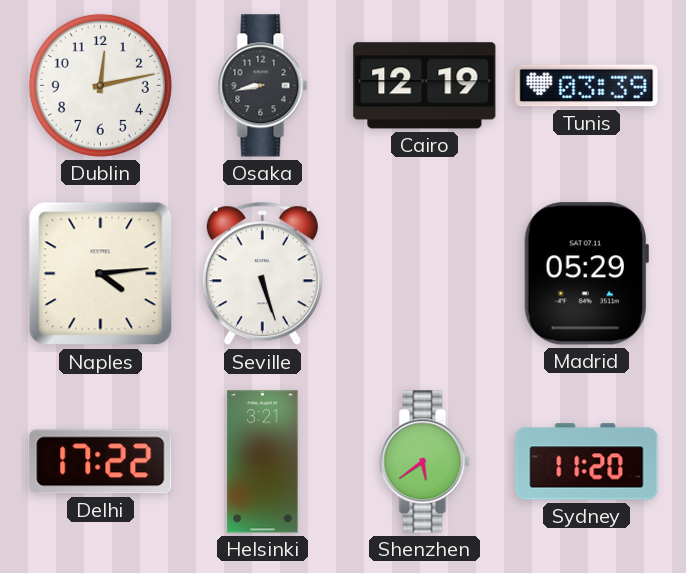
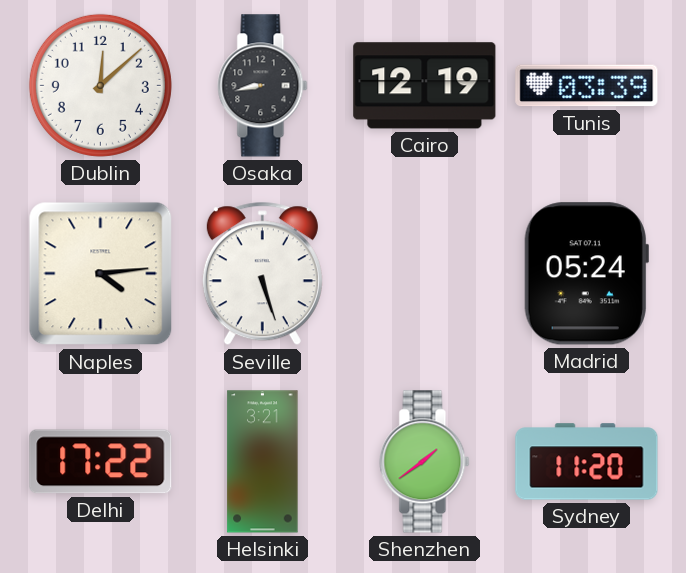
Dublin: 12:13 -> 12:08 (100, 85)
Madrid: 05:29 -> 05:24 (586, 274)
Shenzhen: 5:39 -> 1:39 (425, 462)
